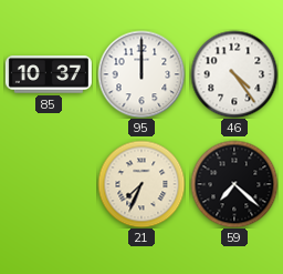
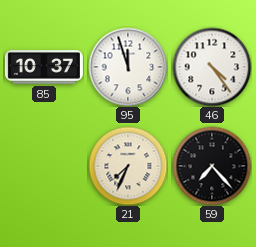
95: 12:00 -> 11:57 (128, 67)
59: 7:22 -> 7:23 (212, 166)
